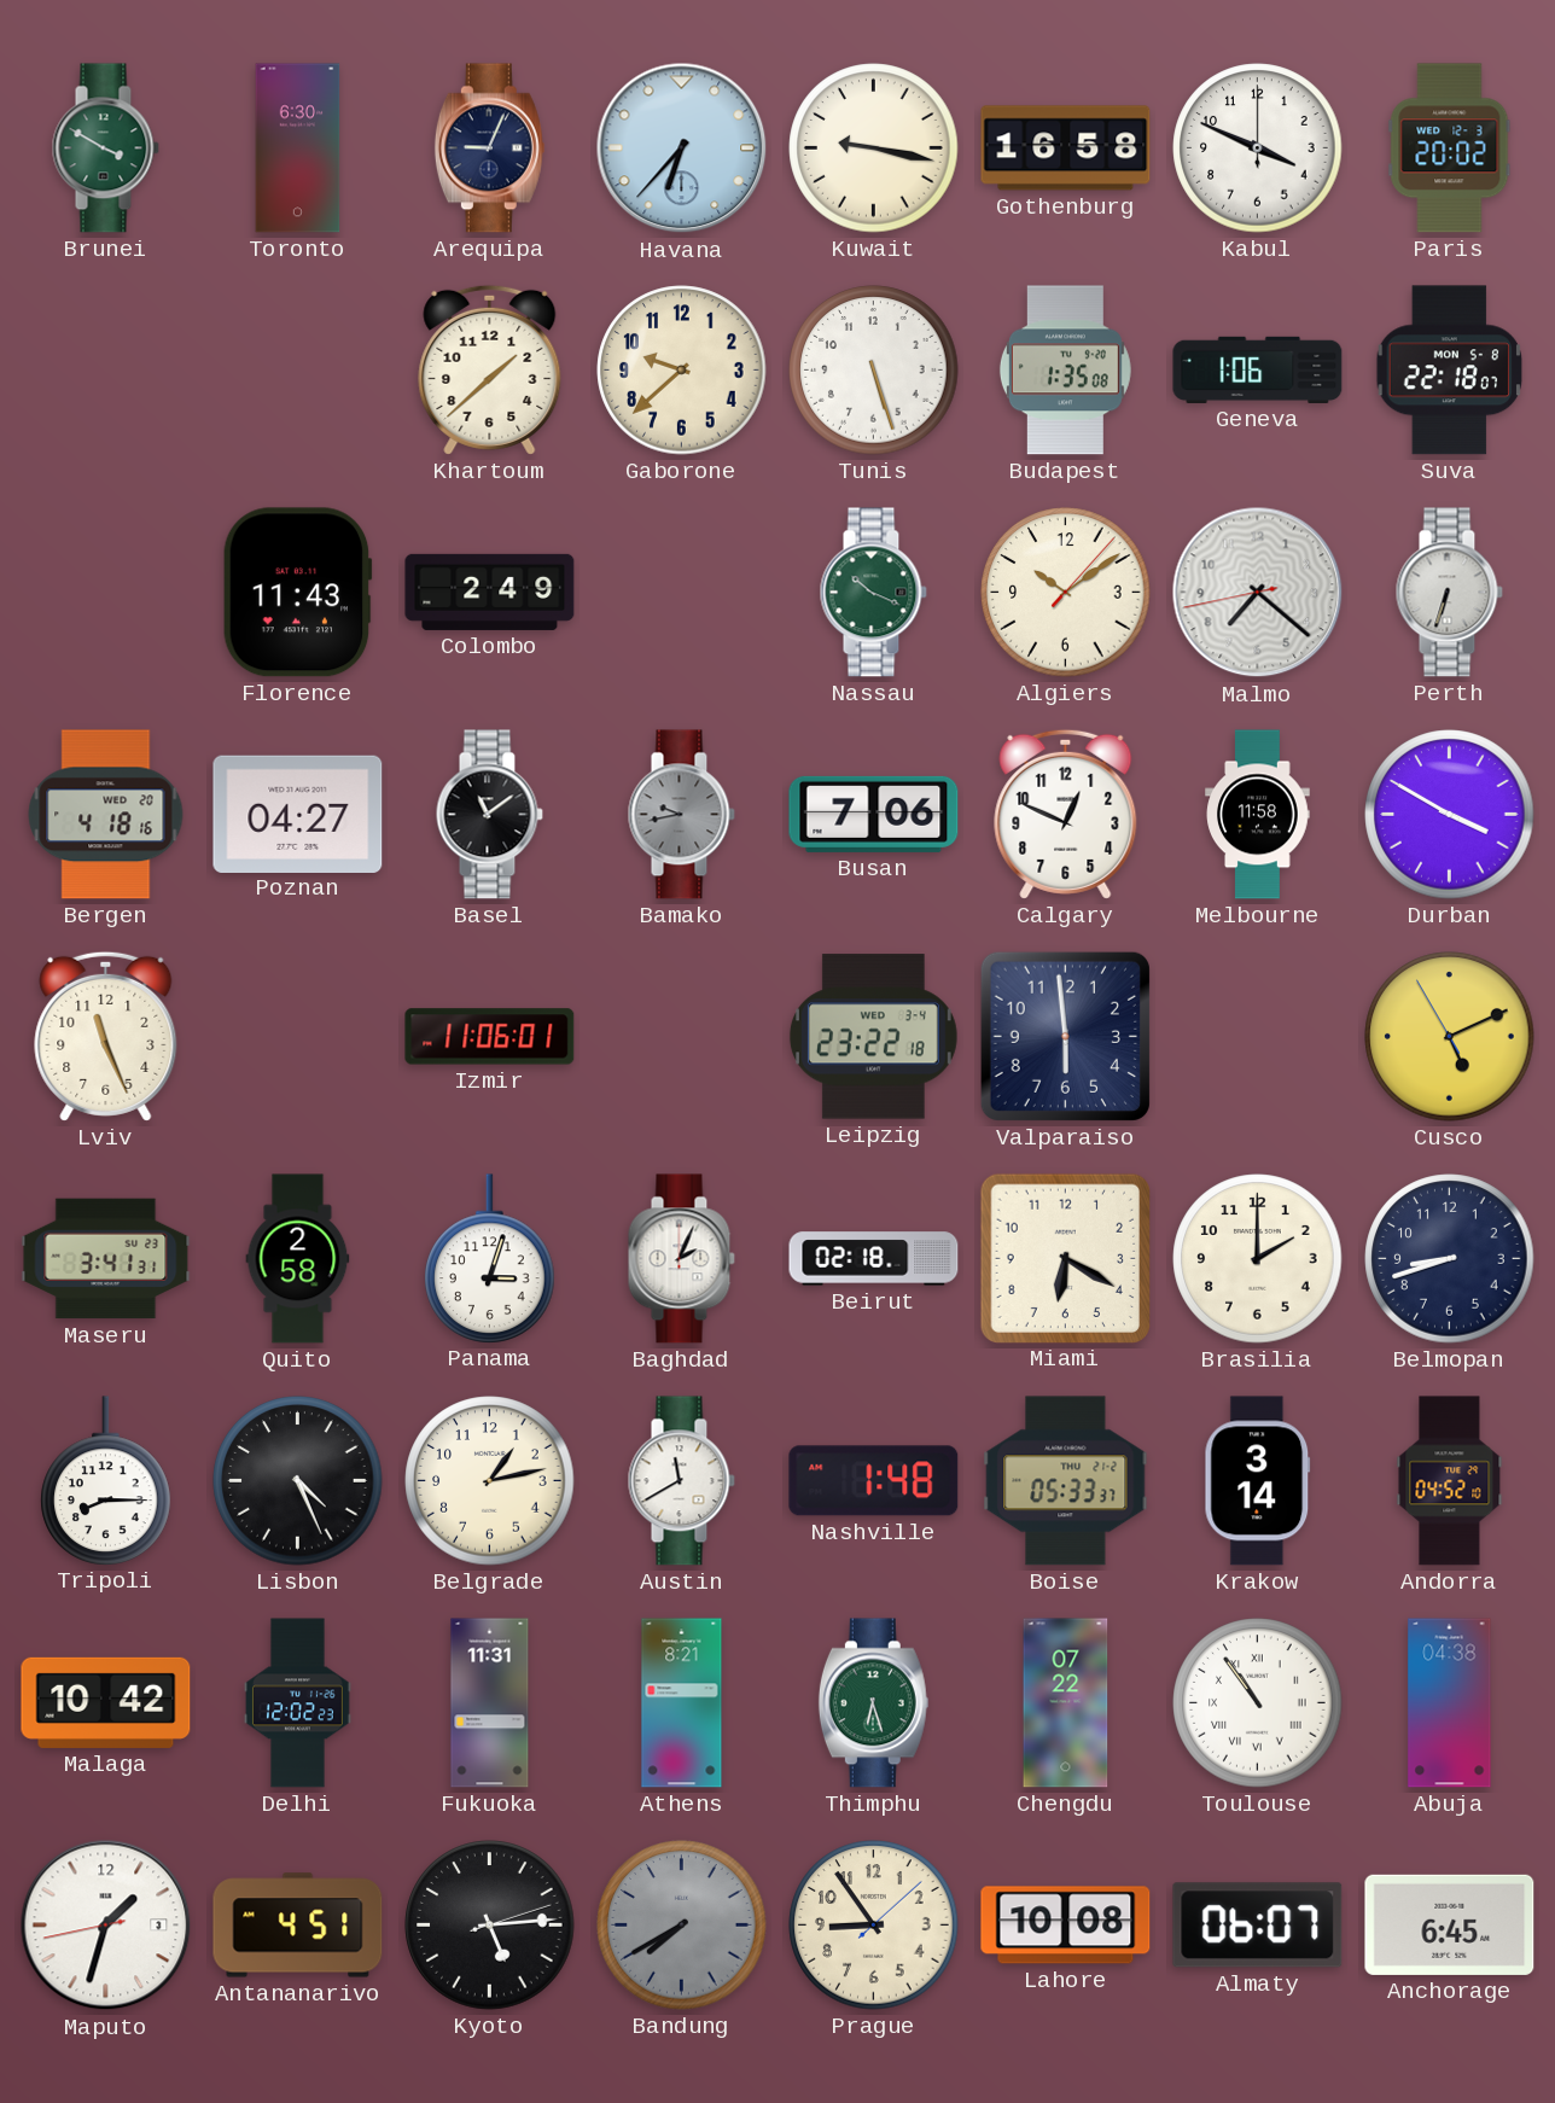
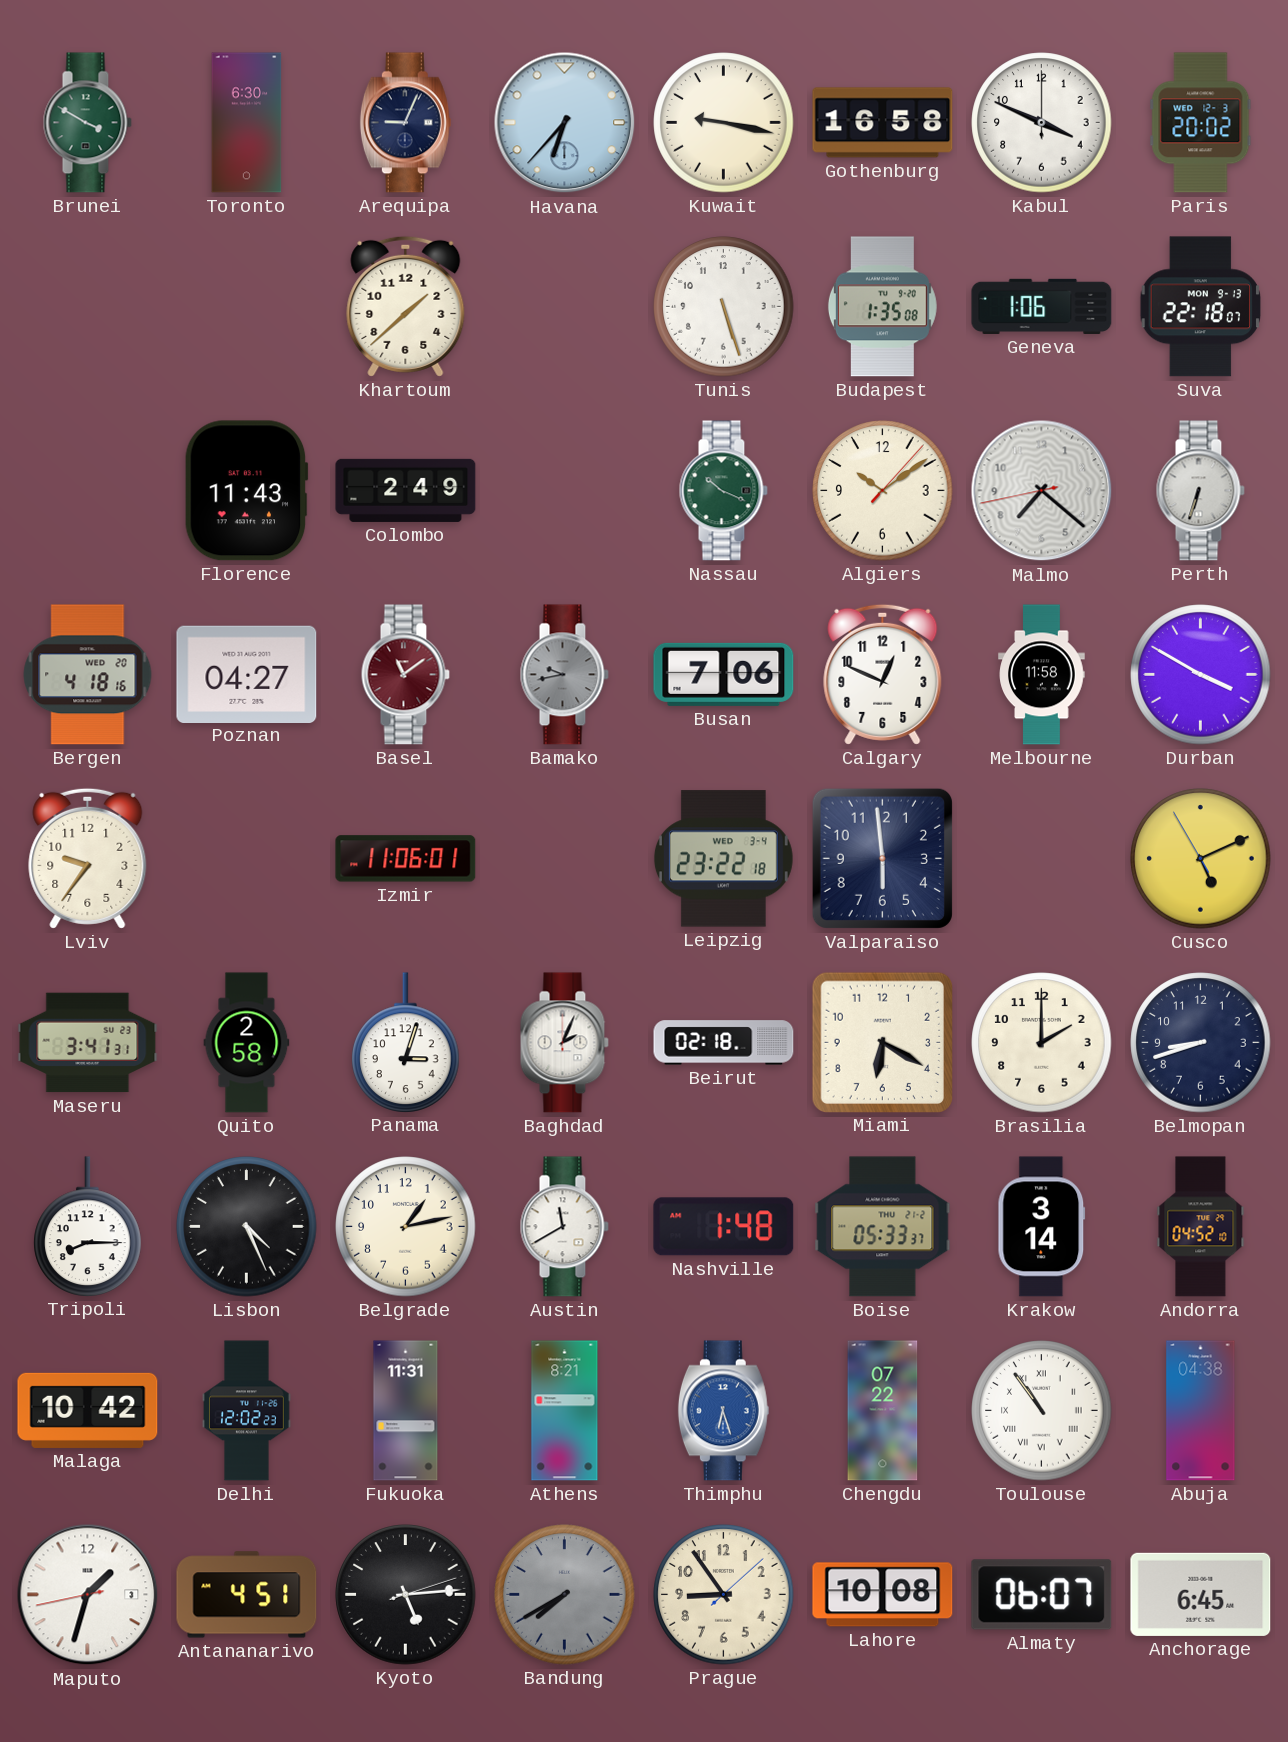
Gaborone: 9:38 -> none (682, 371)
Suva date: MON 5-8 -> MON 9-13 (1200, 307)
Basel dial: black -> burgundy (405, 675)
Lviv: 11:26 -> 9:36 (88, 858)
Thimphu dial: green -> blue (723, 1411)
